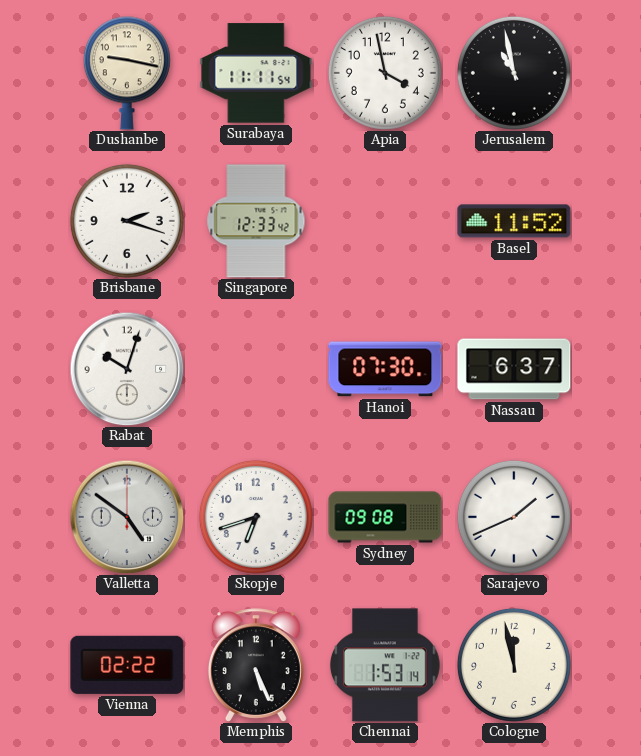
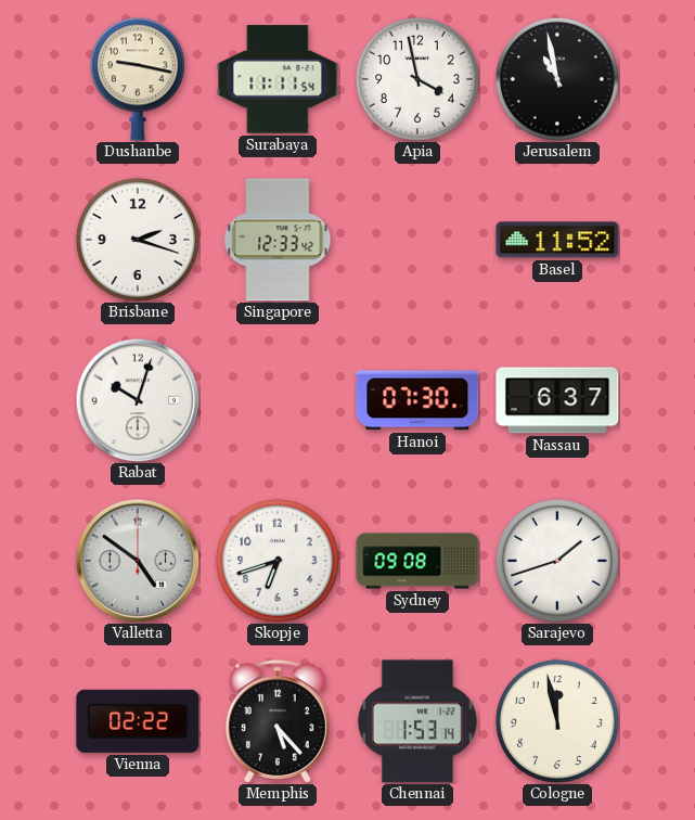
Sarajevo: 1:41 -> 1:42 (557, 561)
Memphis: 5:26 -> 5:23 (278, 721)
